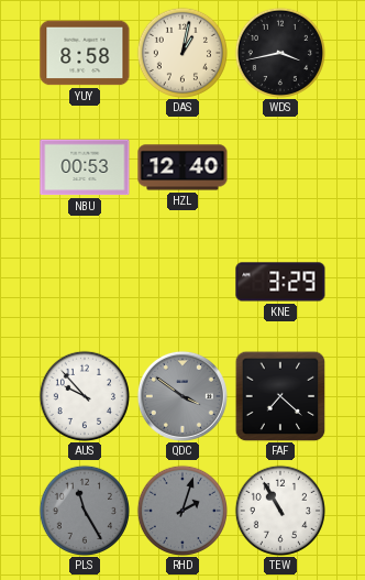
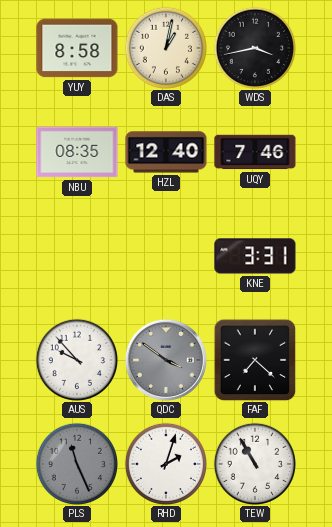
NBU: 00:53 -> 08:35 (77, 152)
UQY: none -> 7:46 (255, 152)
KNE: 3:29 -> 3:31 (255, 256)
PLS: 11:25 -> 11:26 (76, 463)
RHD dial: grey -> white (165, 463)
